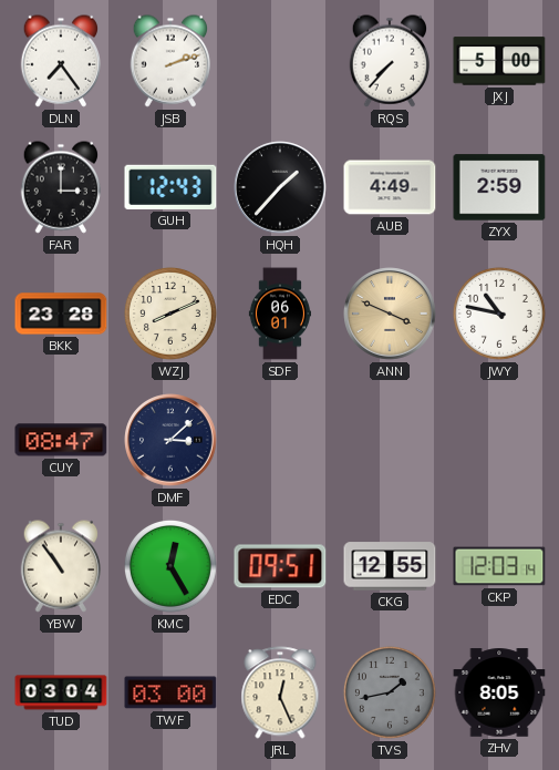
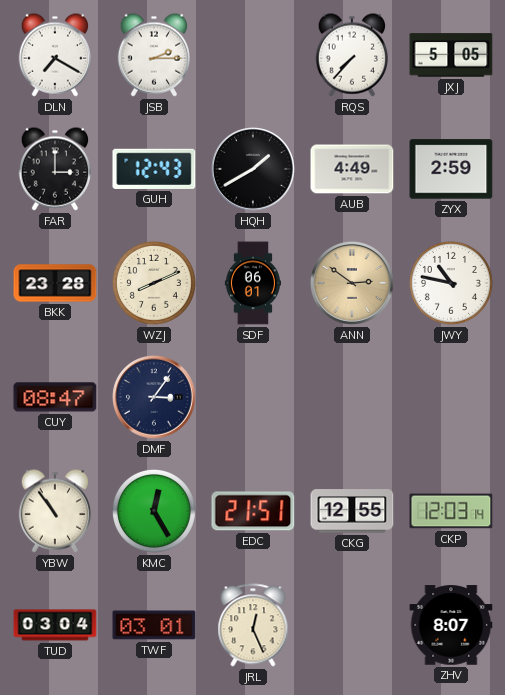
DLN: 7:24 -> 7:20 (54, 55)
JSB: 2:12 -> 2:15 (153, 55)
JXJ: 5:00 -> 5:05 (451, 55)
HQH: 1:37 -> 1:40 (253, 169)
ANN: 3:49 -> 2:51 (352, 283)
DMF: 3:08 -> 3:06 (154, 397)
EDC: 09:51 -> 21:51 (253, 511)
TWF: 03:00 -> 03:01 (154, 625)
TVS: 1:43 -> none (390, 692)
ZHV: 8:05 -> 8:07 (451, 625)
